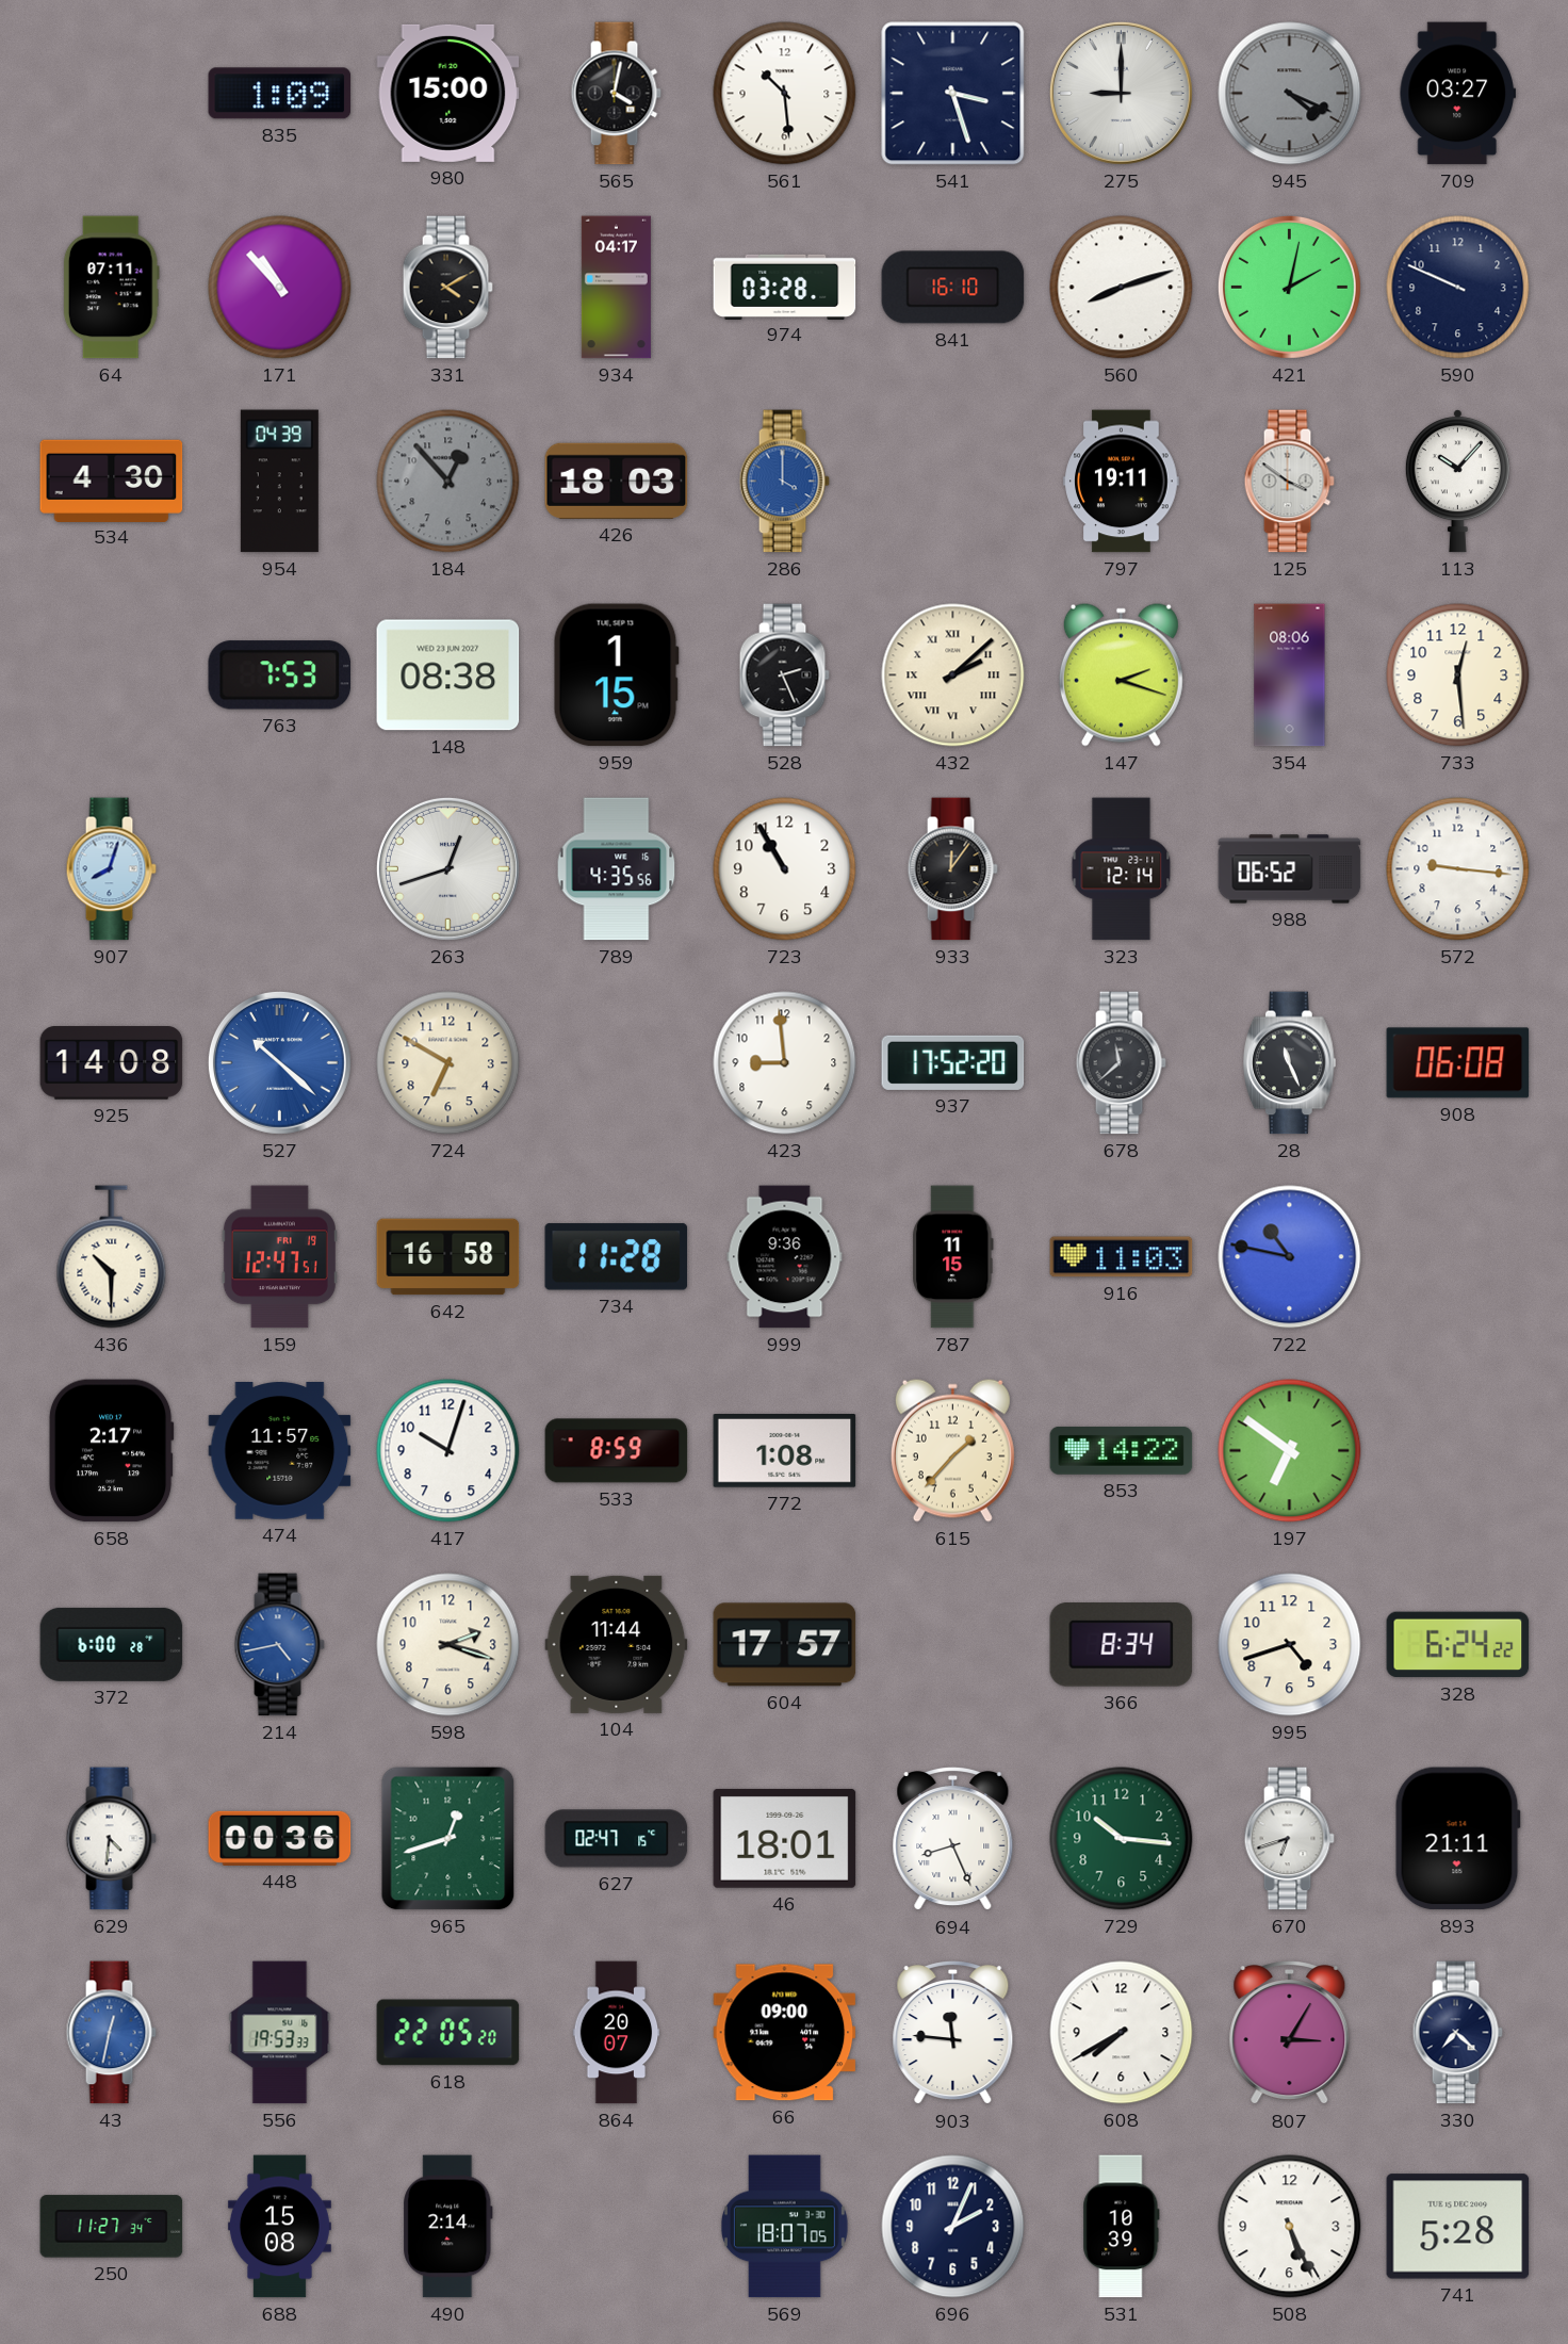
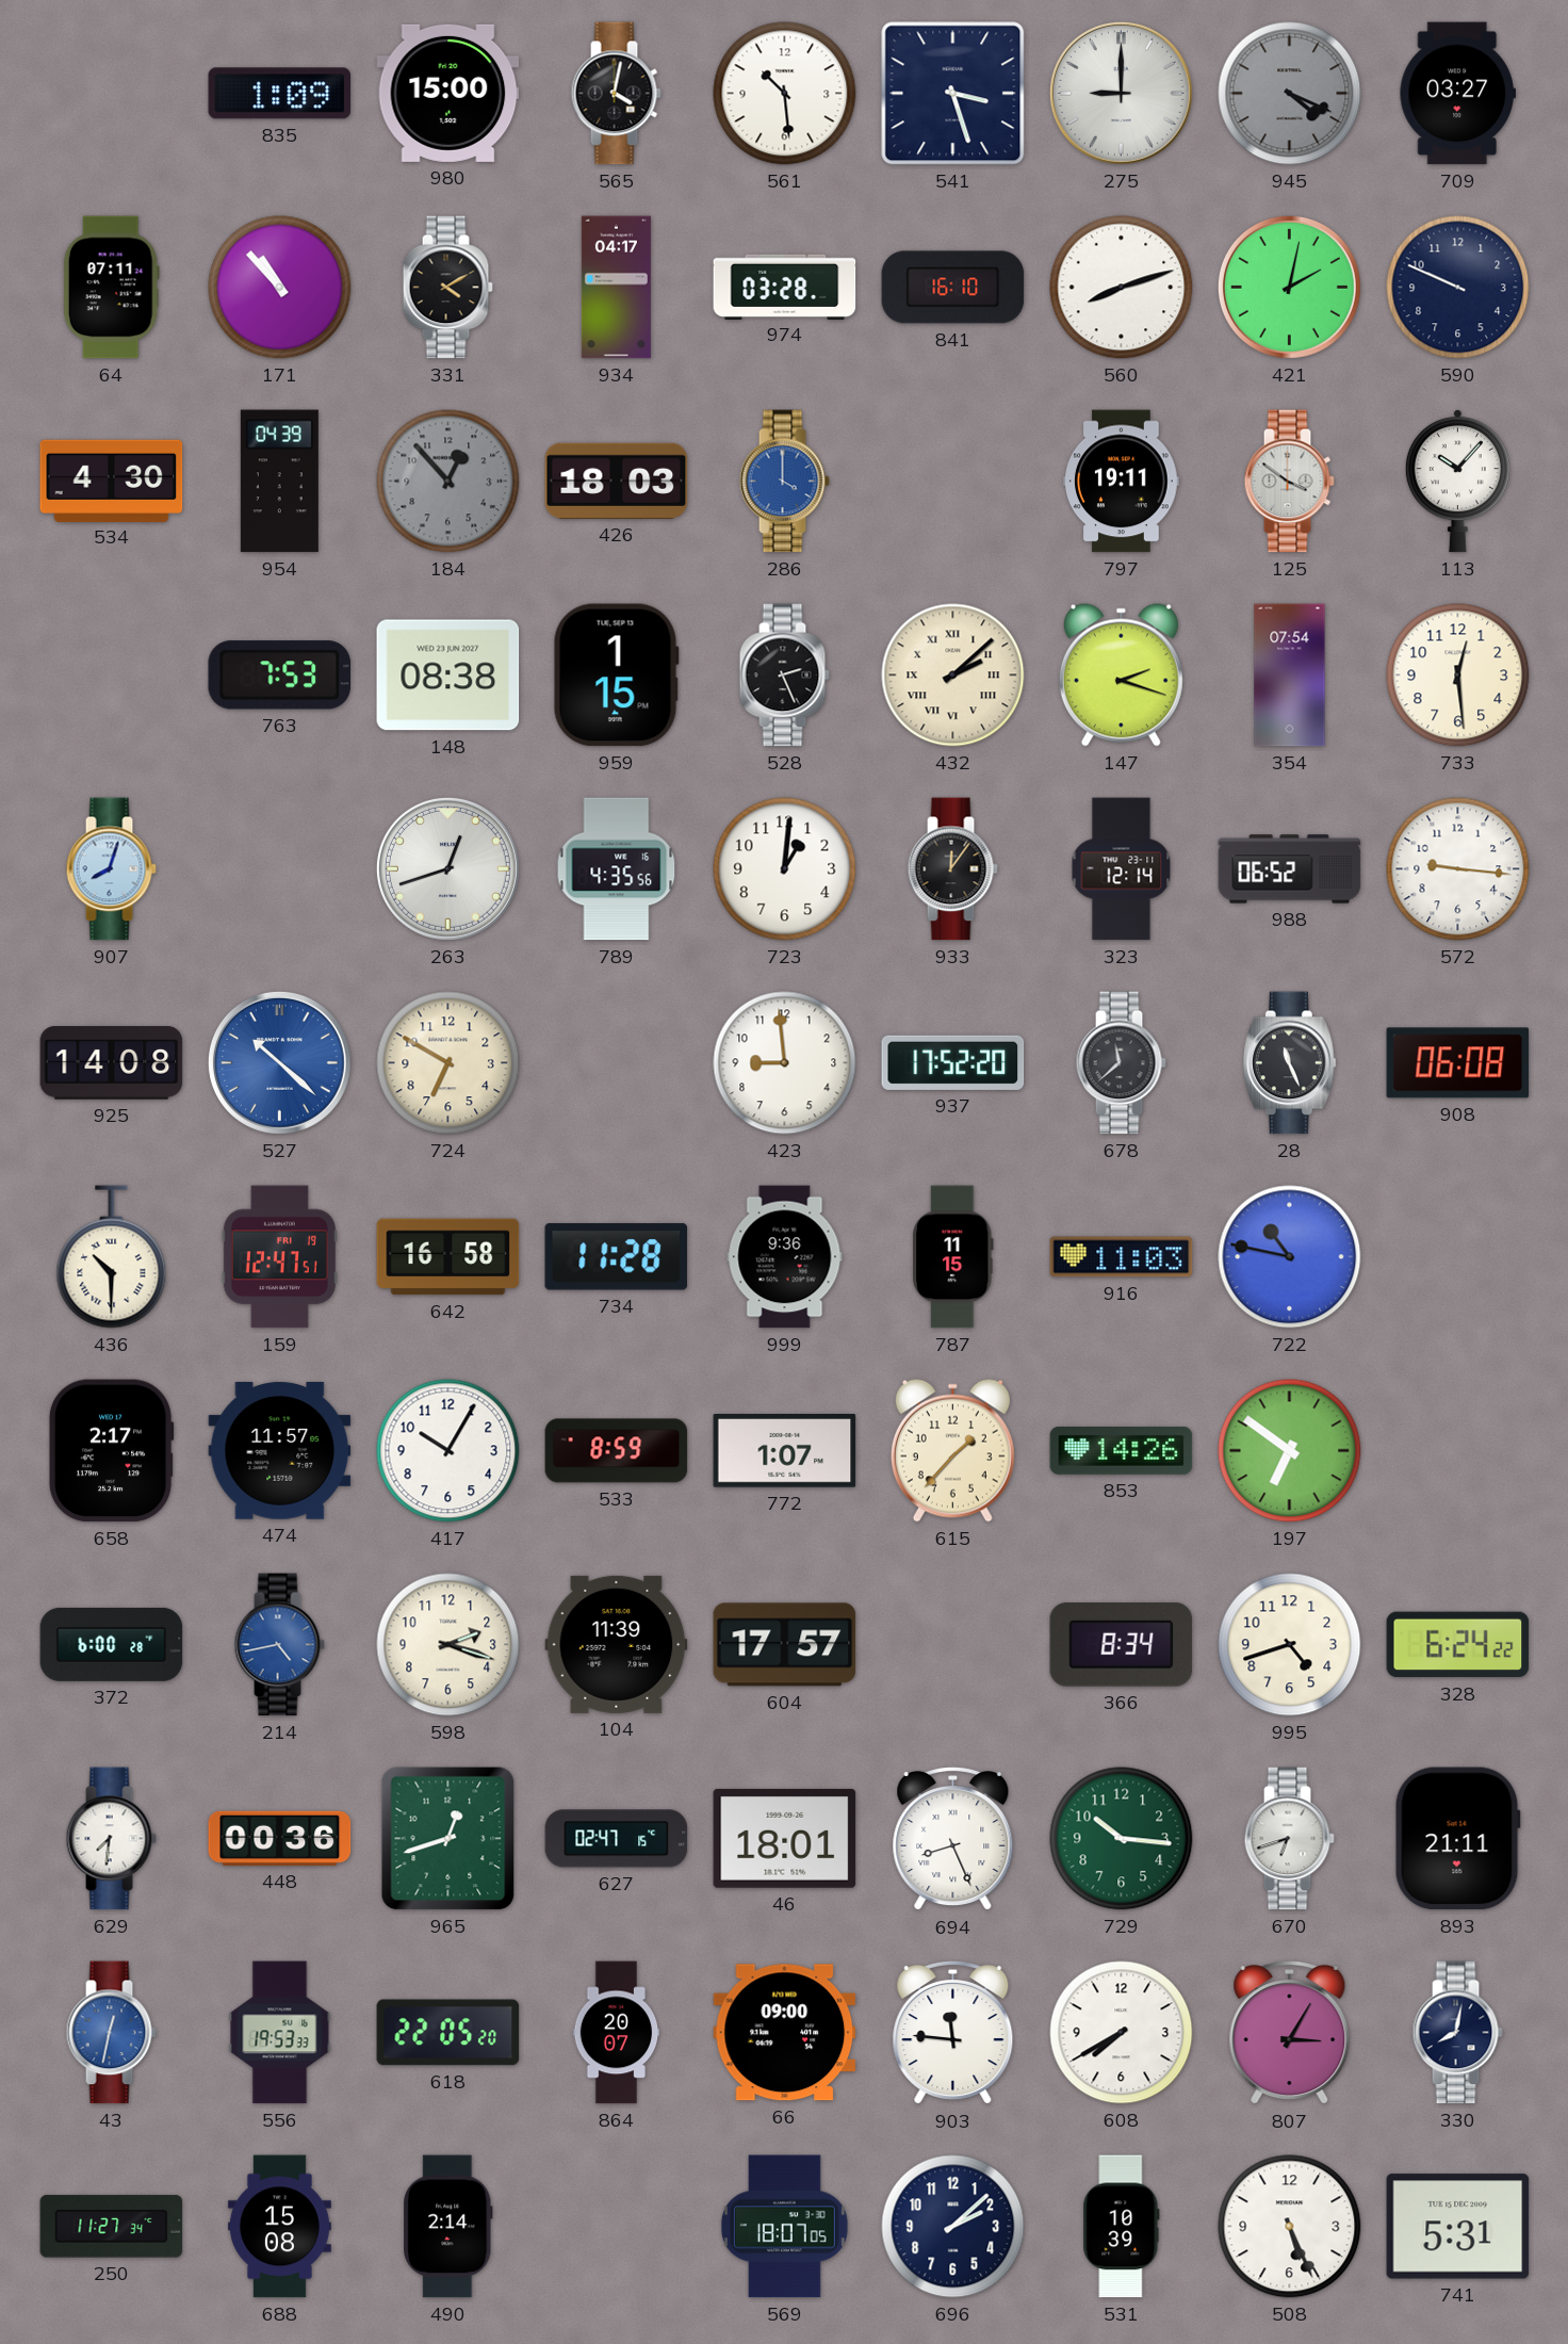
354: 08:06 -> 07:54 (1290, 675)
723: 10:55 -> 1:01 (785, 869)
417: 10:03 -> 10:05 (448, 1451)
772: 1:08 -> 1:07 (785, 1451)
853: 14:22 -> 14:26 (1122, 1450)
104: 11:44 -> 11:39 (617, 1644)
629: 4:31 -> 7:31 (111, 1839)
330: 7:22 -> 8:02 (1457, 2033)
696: 2:04 -> 2:08 (953, 2227)
741: 5:28 -> 5:31 (1458, 2227)
